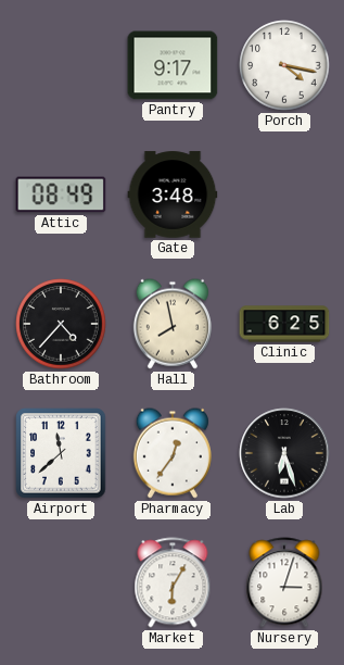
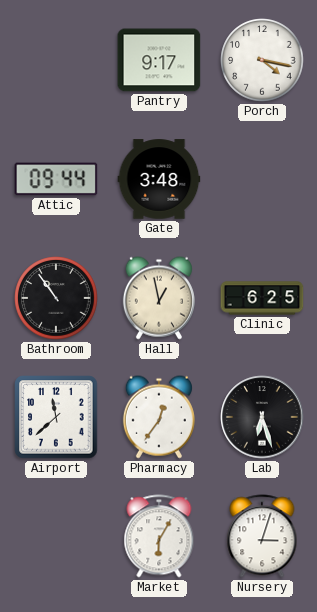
Attic: 08:49 -> 09:44 (56, 179)
Bathroom: 4:37 -> 10:54 (56, 298)
Hall: 7:58 -> 12:58 (159, 298)
